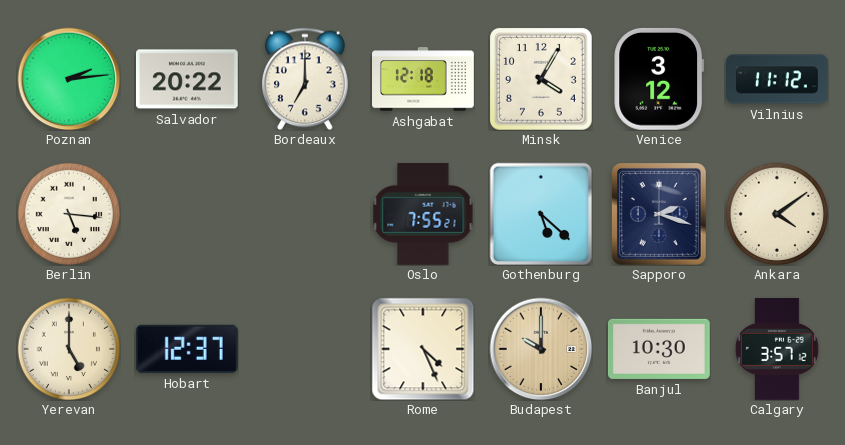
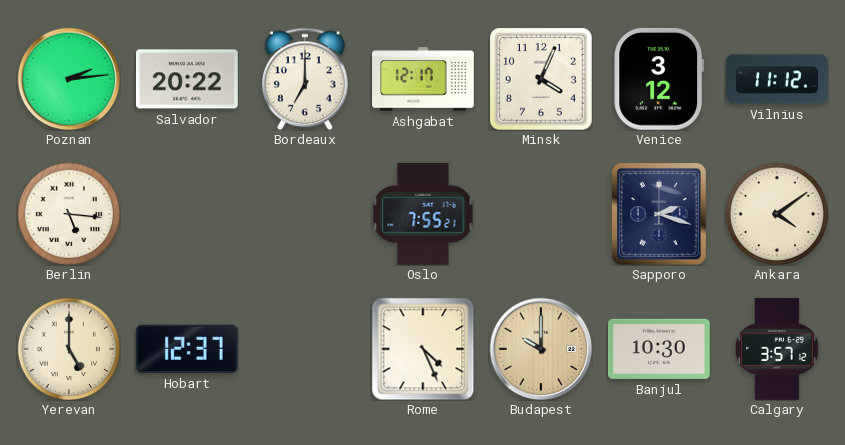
Ashgabat: 12:18 -> 12:17 (424, 79)
Minsk: 4:05 -> 4:04 (541, 79)
Gothenburg: 5:22 -> none (541, 214)
